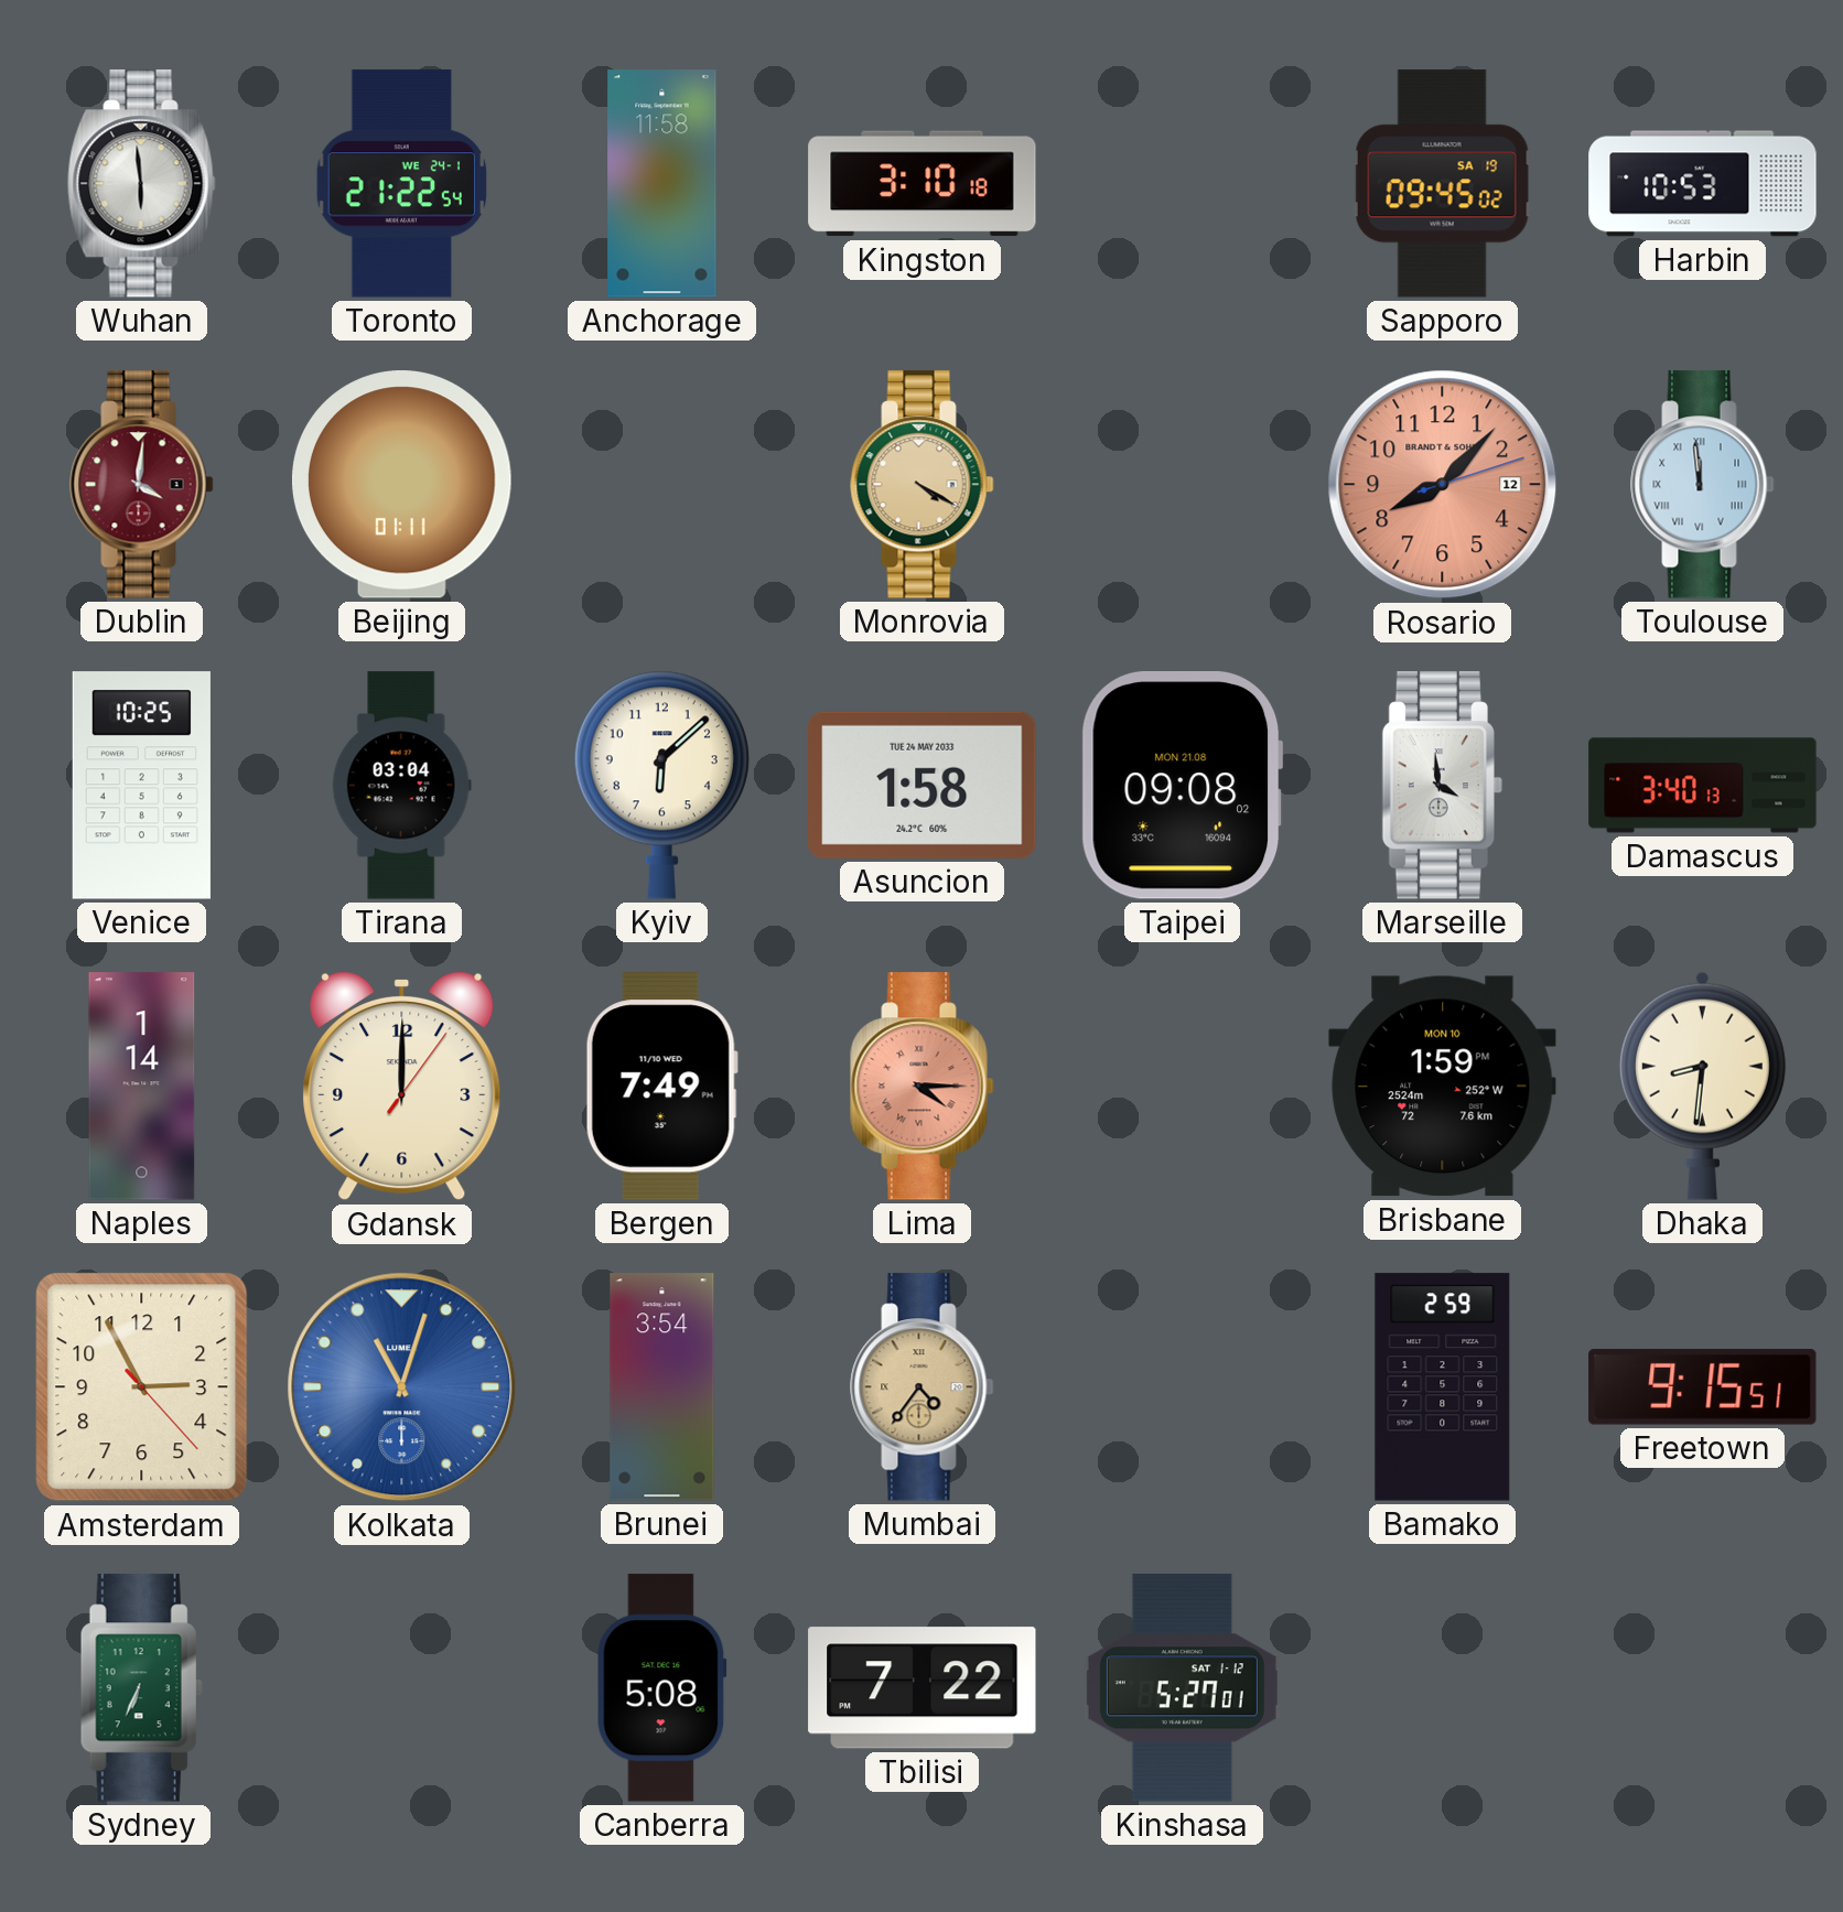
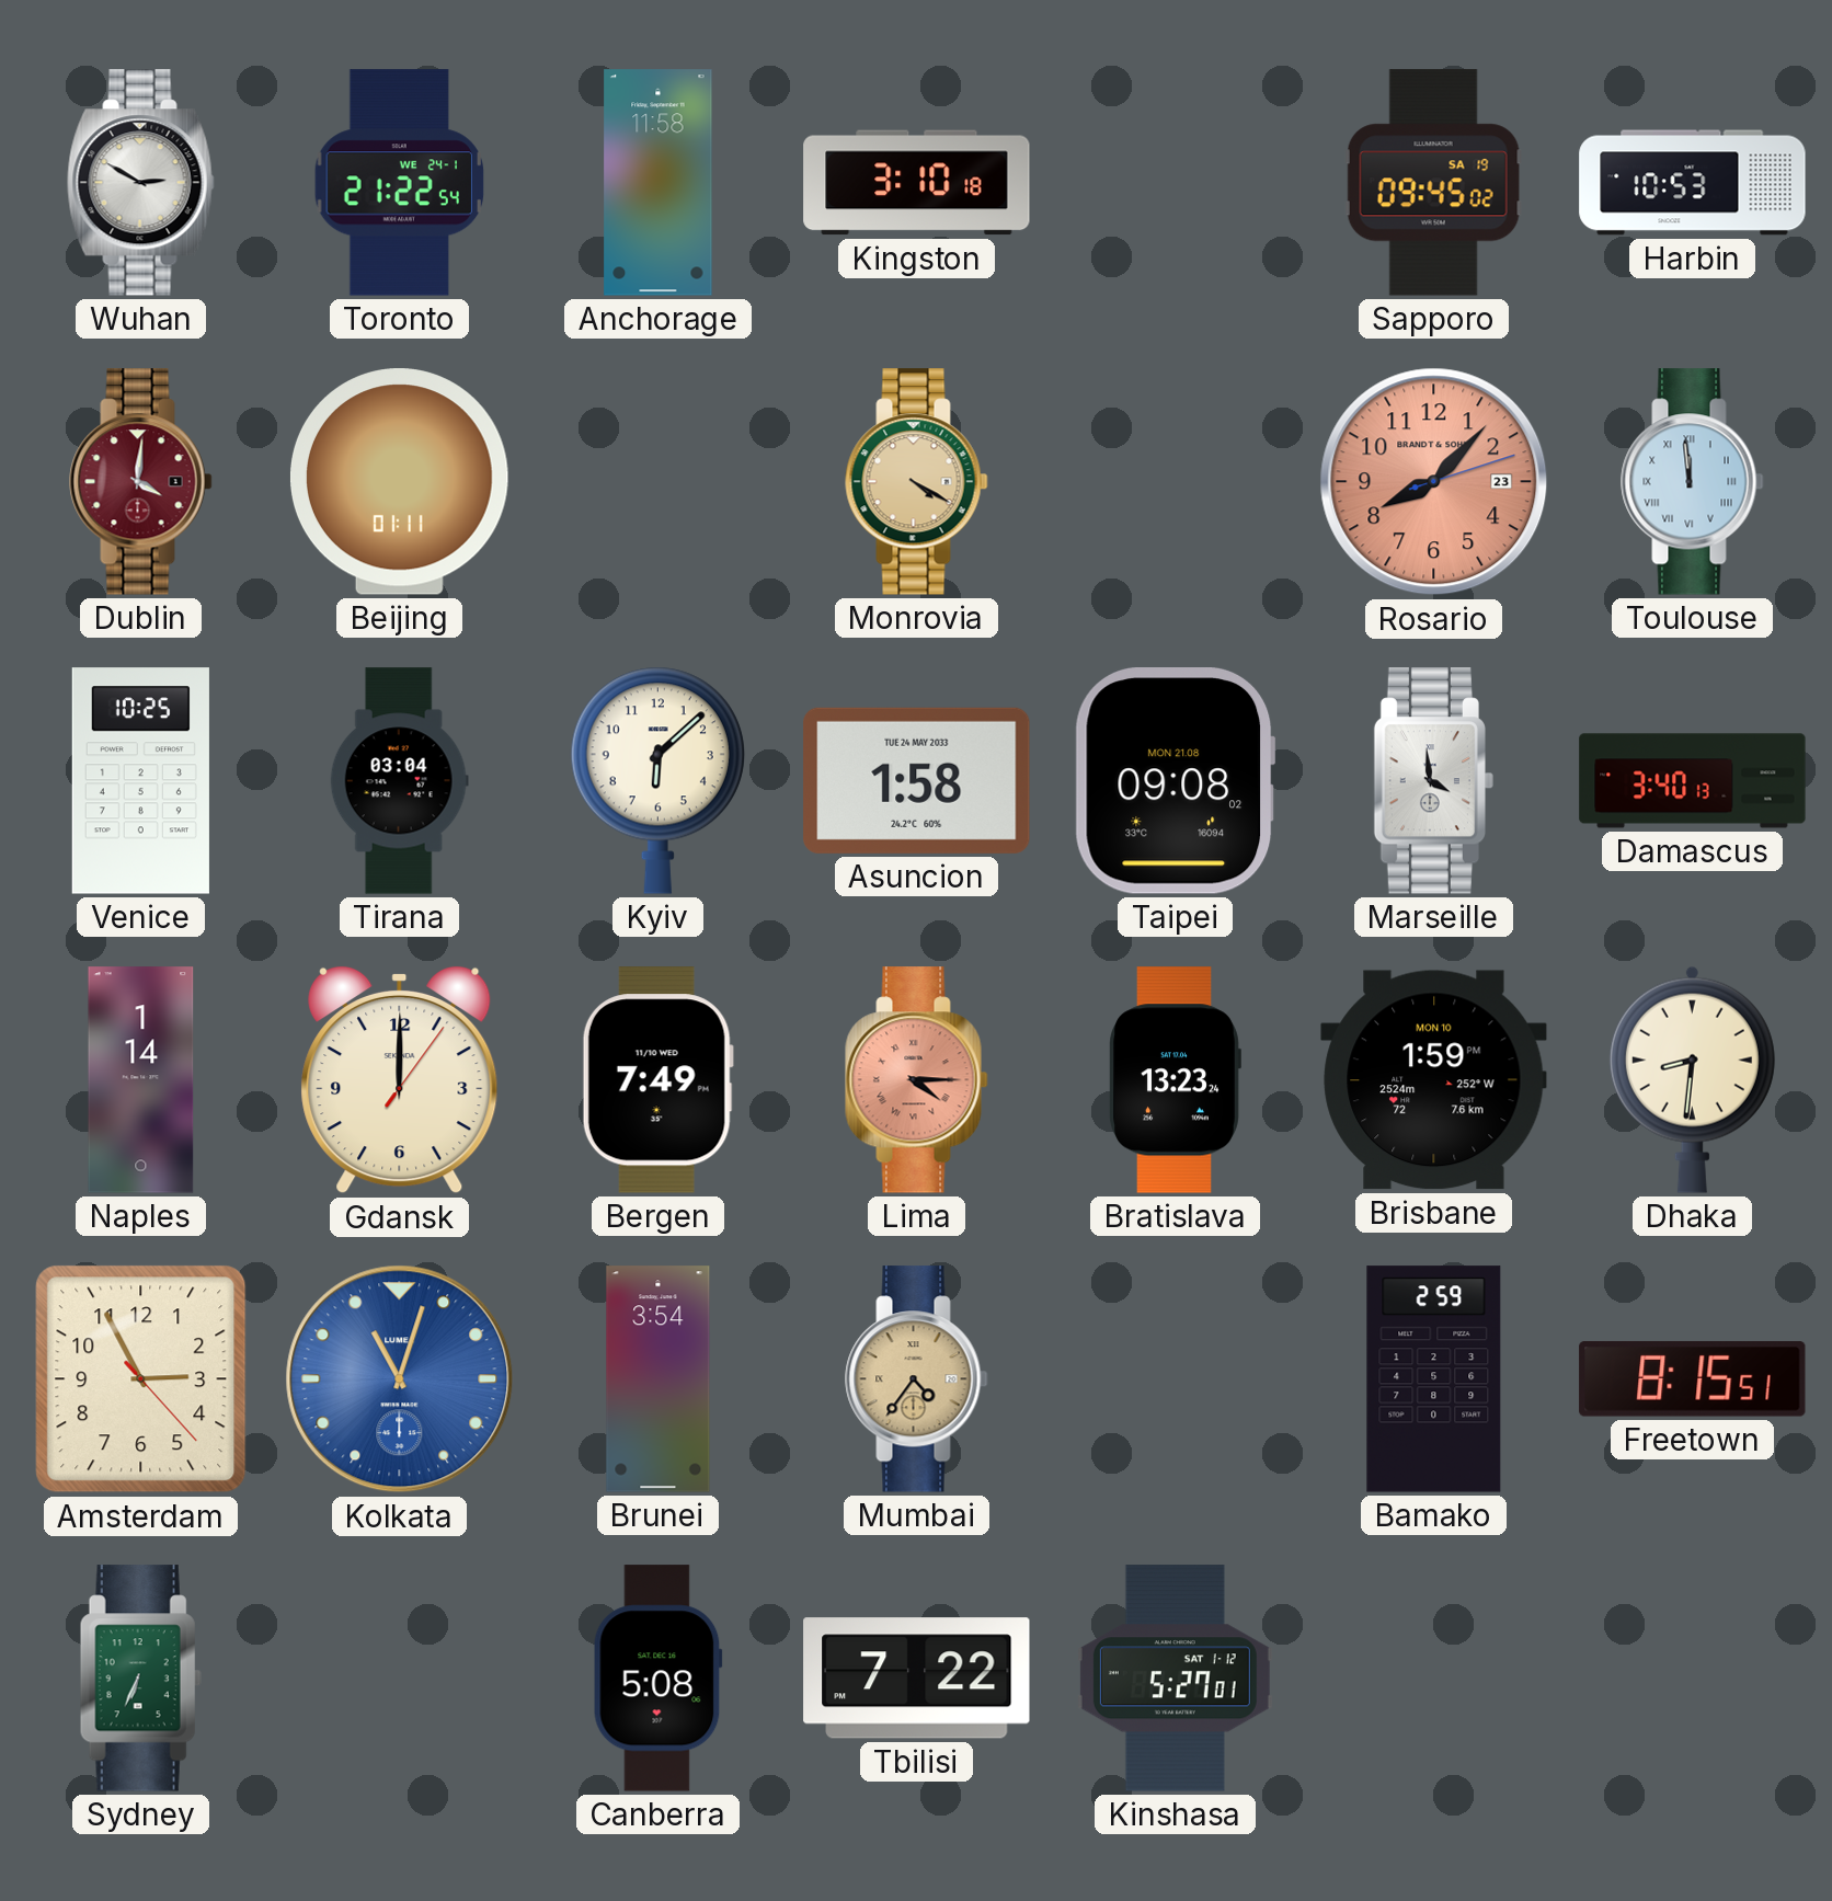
Wuhan: 5:59 -> 2:50 (141, 183)
Rosario date: 12 -> 23 (1434, 482)
Bratislava: none -> 13:23 (1175, 1080)
Freetown: 9:15 -> 8:15 (1693, 1379)
